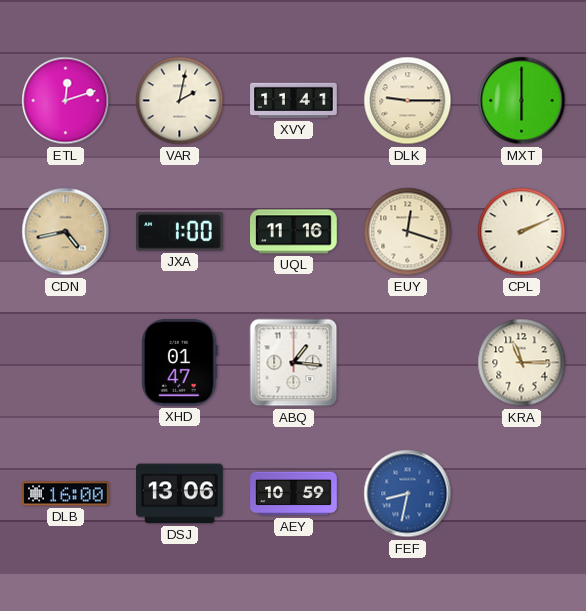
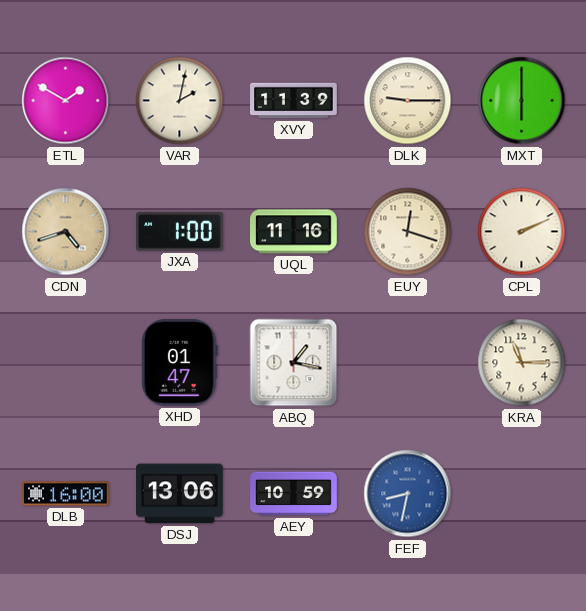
ETL: 12:12 -> 1:50 (66, 101)
XVY: 11:41 -> 11:39 (294, 101)
CDN: 4:43 -> 4:42 (66, 232)
ABQ: 1:16 -> 1:17 (294, 363)
